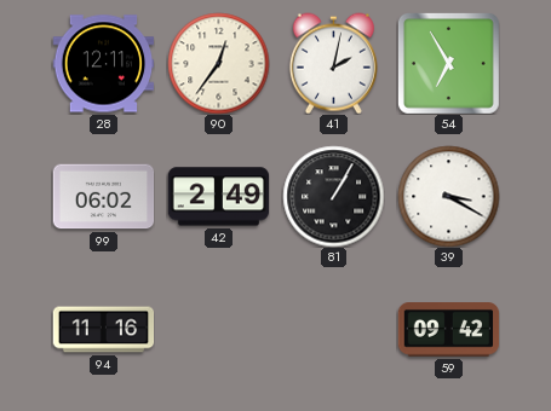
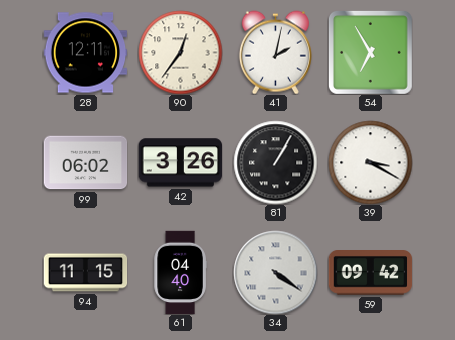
42: 2:49 -> 3:26 (180, 163)
94: 11:16 -> 11:15 (85, 273)
61: none -> 04:40 (180, 272)
34: none -> 4:21 (275, 272)
